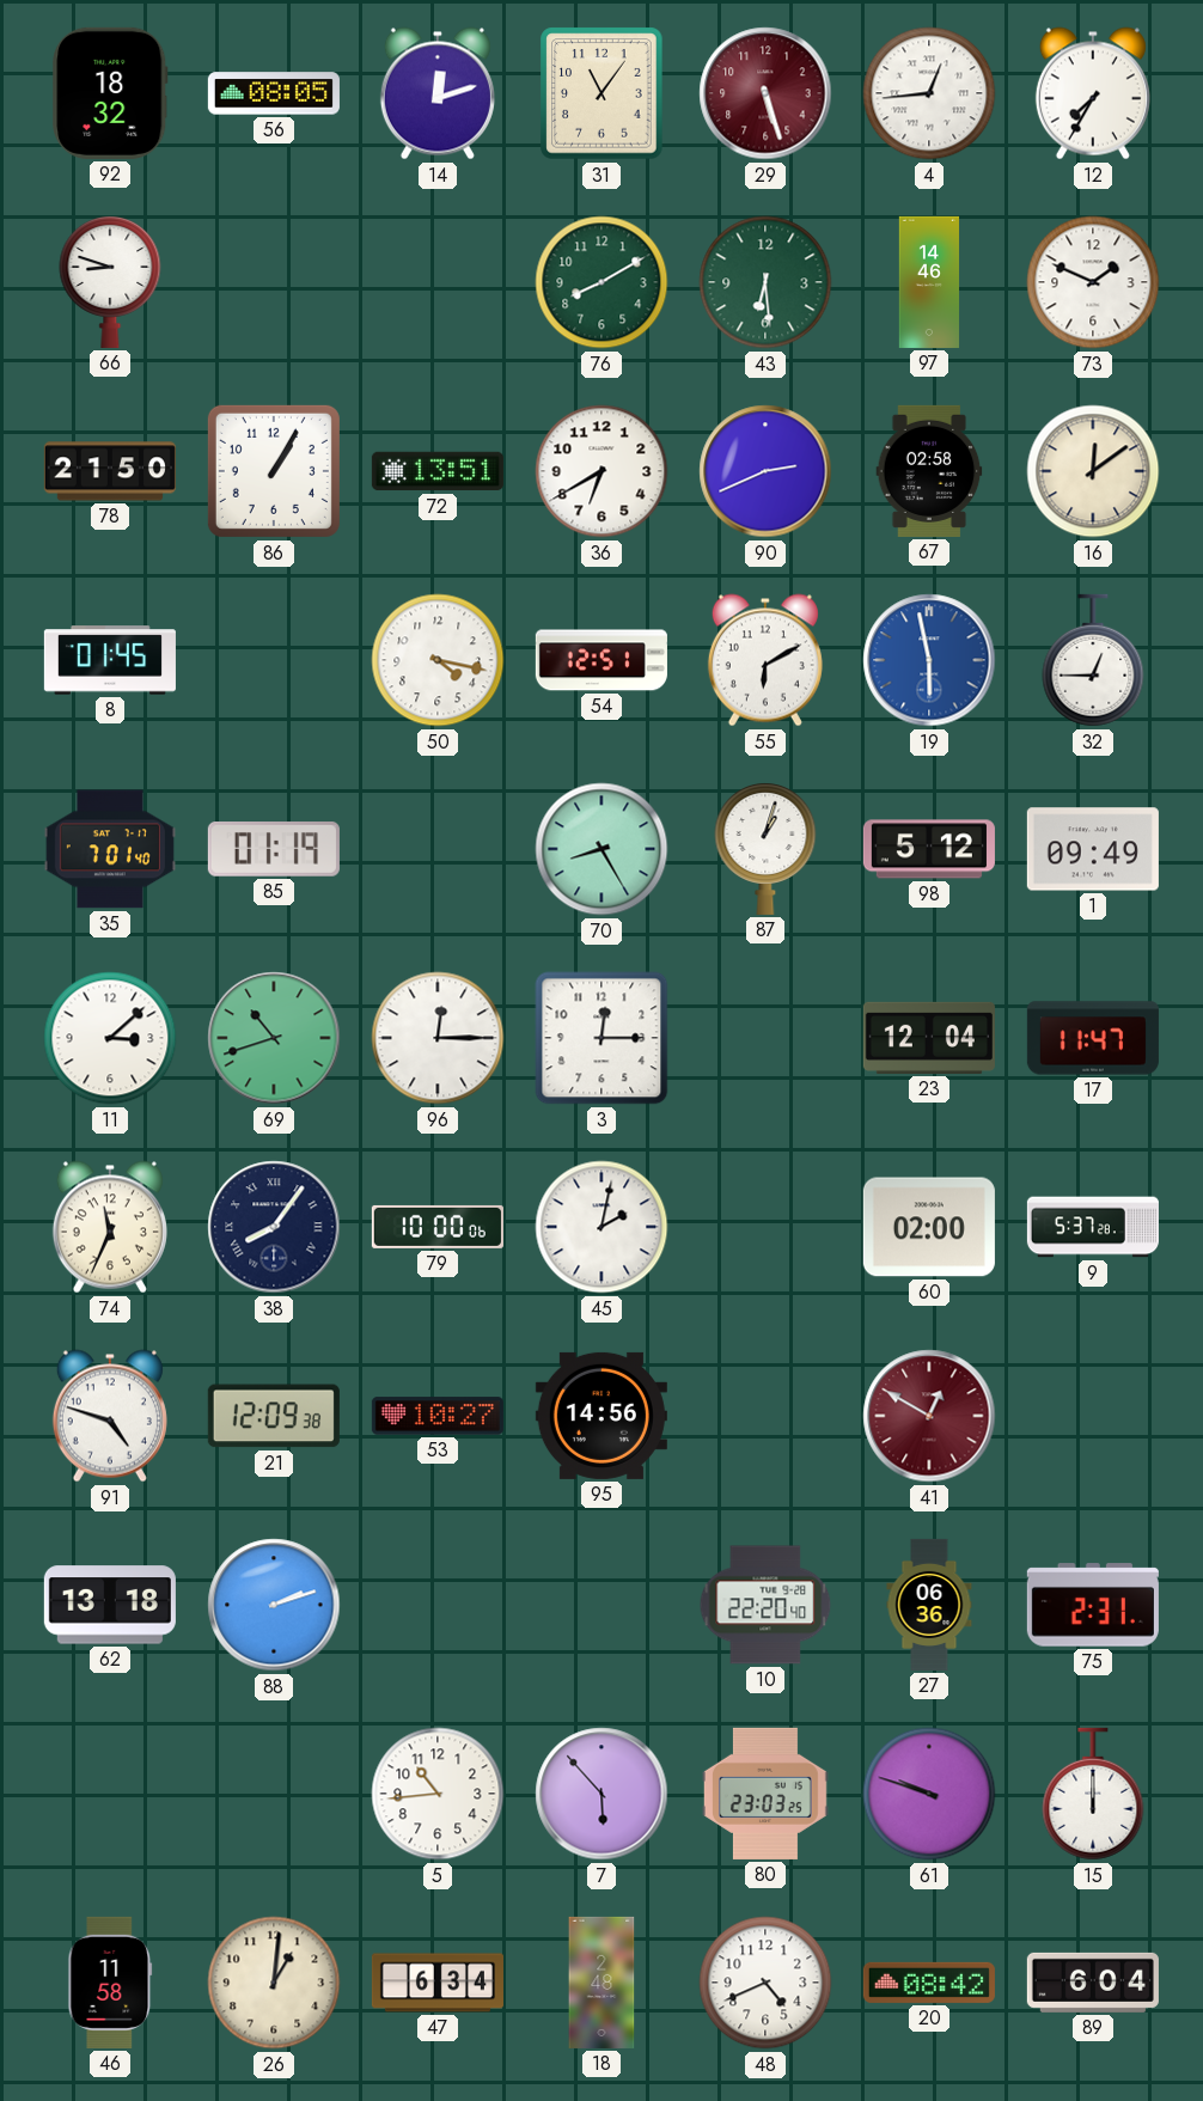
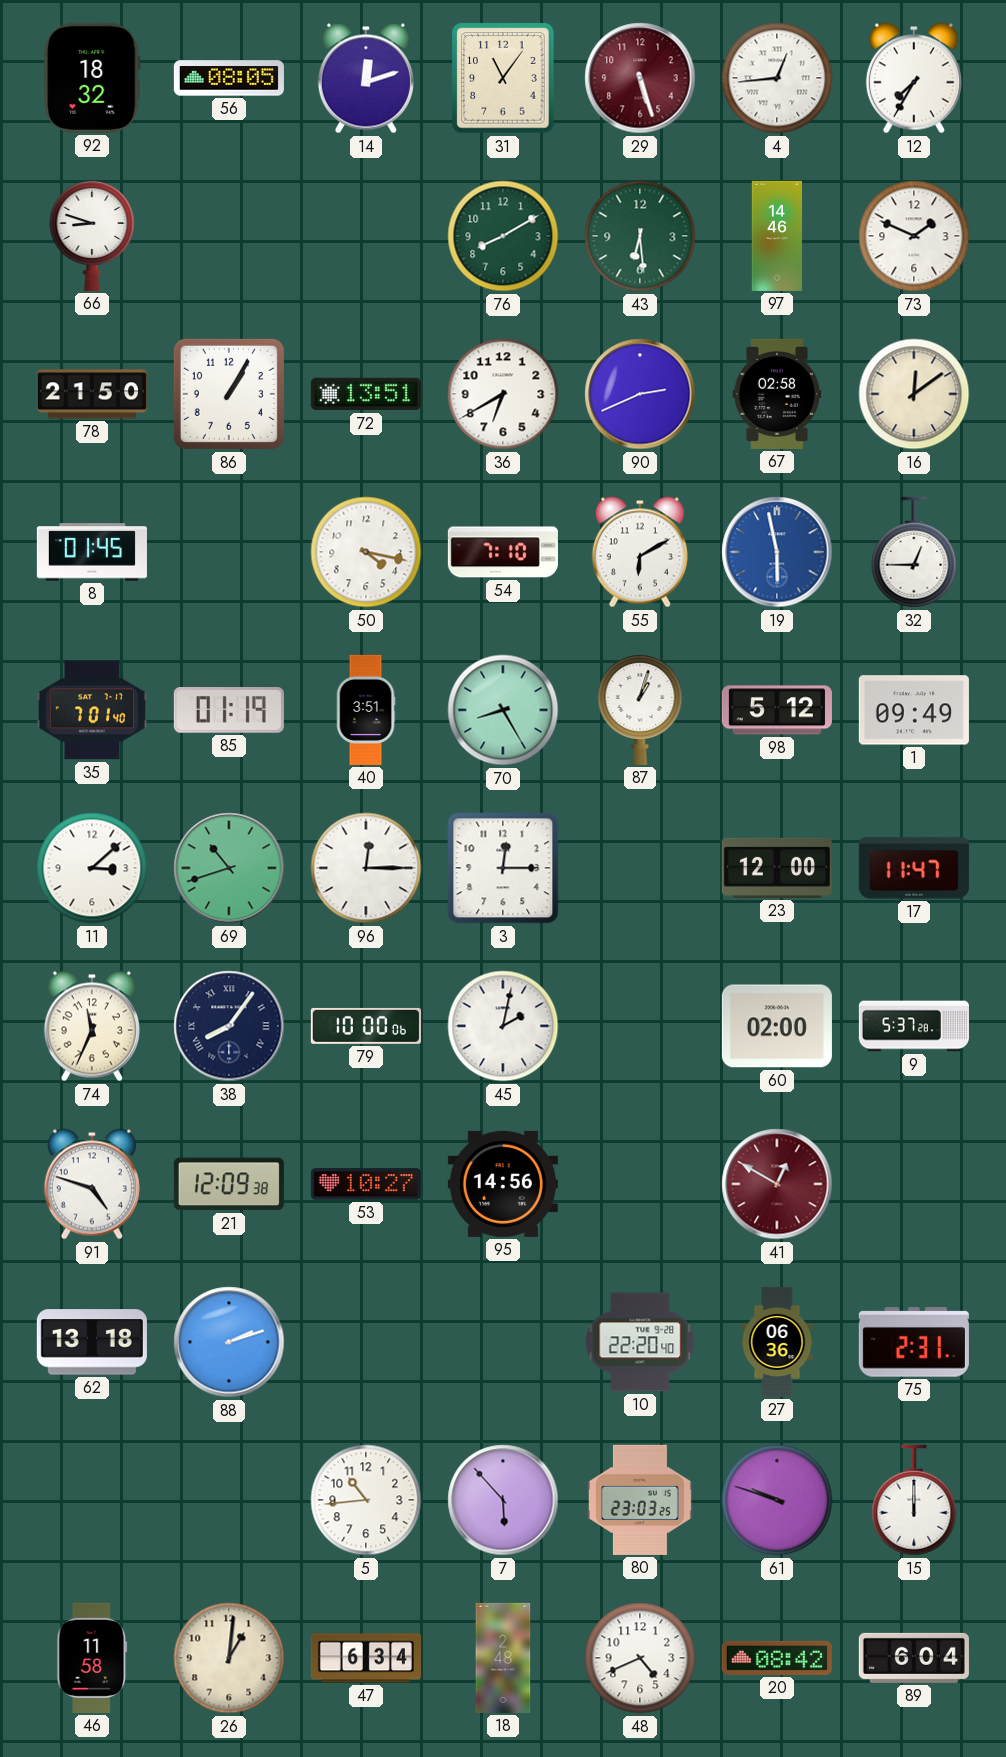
54: 12:51 -> 7:10 (503, 552)
40: none -> 3:51 (366, 710)
23: 12:04 -> 12:00 (777, 868)
